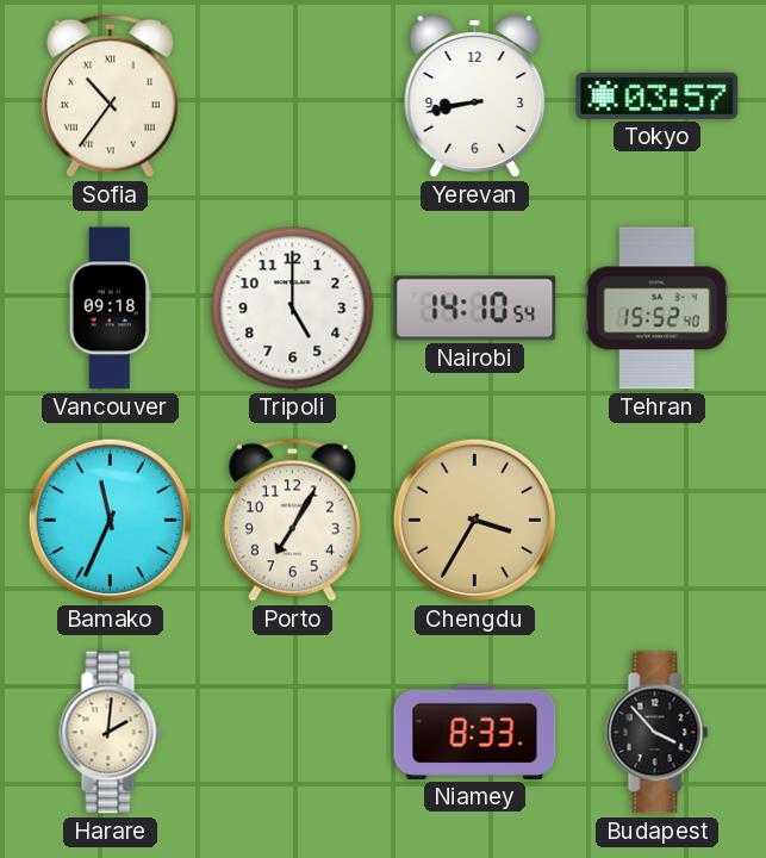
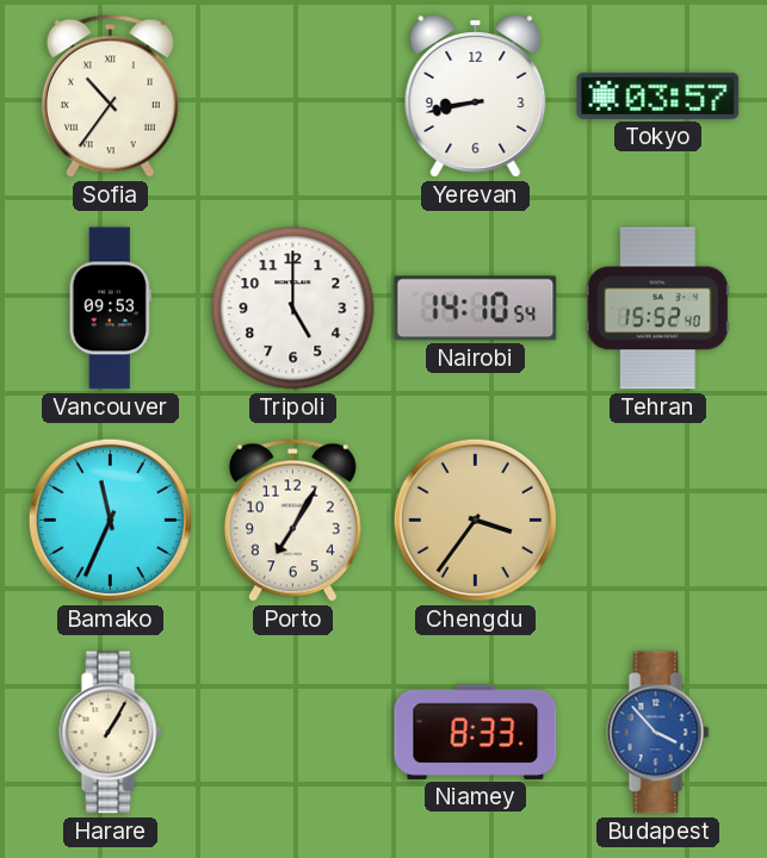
Vancouver: 09:18 -> 09:53 (110, 309)
Chengdu: 3:35 -> 3:36 (475, 520)
Harare: 2:01 -> 1:05 (111, 733)
Budapest dial: black -> blue (658, 733)
